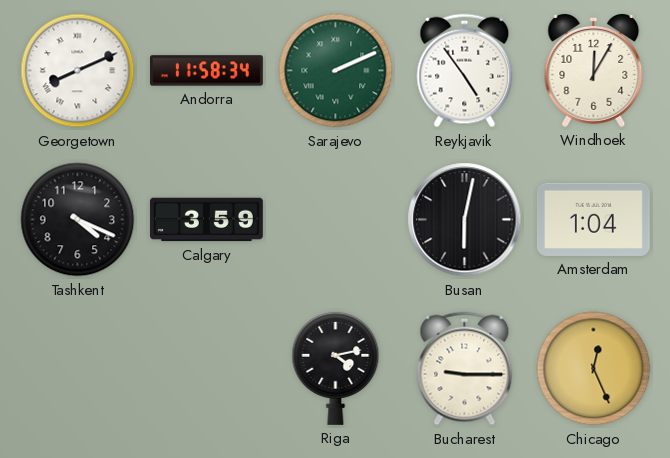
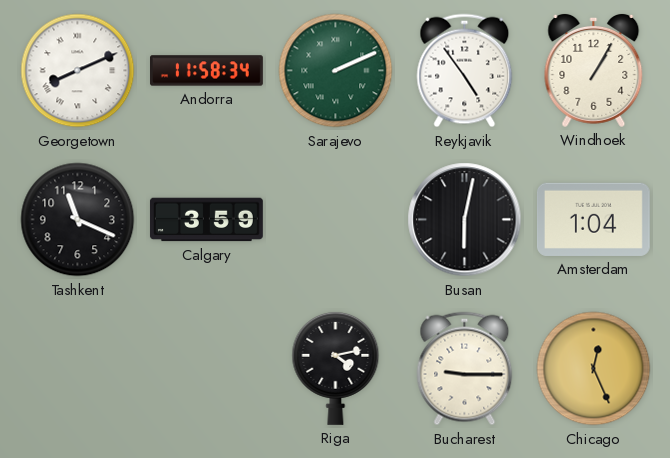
Windhoek: 12:05 -> 1:05 (594, 70)
Tashkent: 4:19 -> 11:19 (78, 220)
